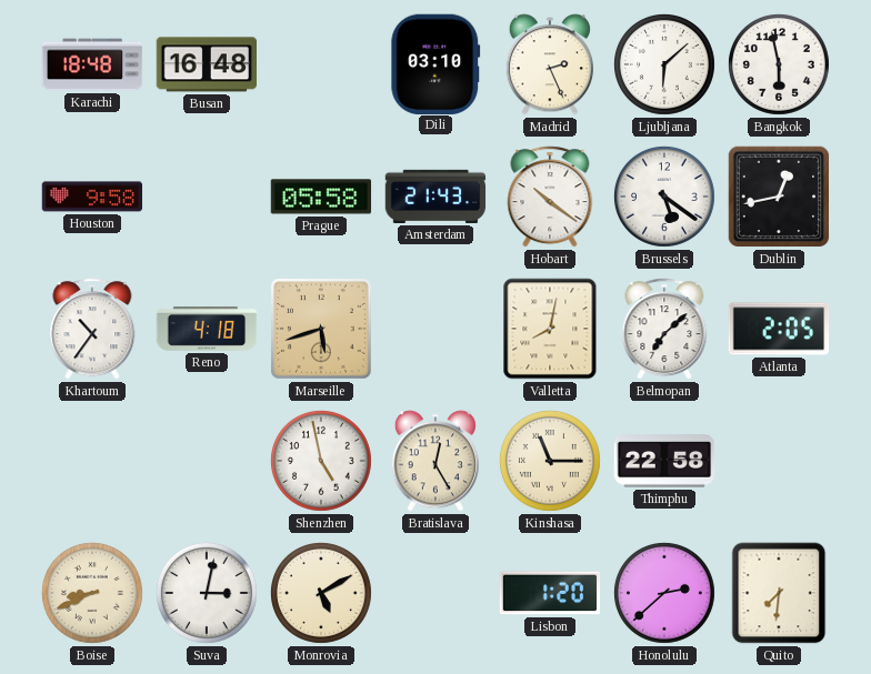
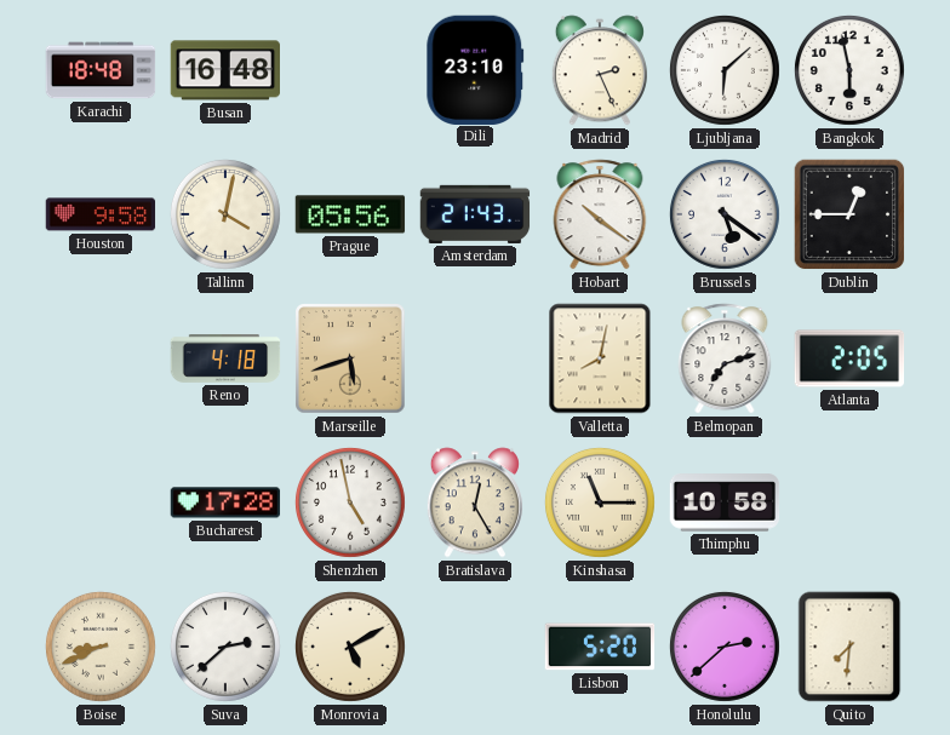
Dili: 03:10 -> 23:10 (475, 69)
Tallinn: none -> 4:02 (225, 214)
Prague: 05:58 -> 05:56 (350, 214)
Dublin: 12:43 -> 12:45 (849, 214)
Khartoum: 10:36 -> none (92, 329)
Belmopan: 7:08 -> 7:12 (725, 358)
Bucharest: none -> 17:28 (225, 503)
Thimphu: 22:58 -> 10:58 (725, 503)
Suva: 3:02 -> 2:38 (225, 647)
Lisbon: 1:20 -> 5:20 (600, 647)
